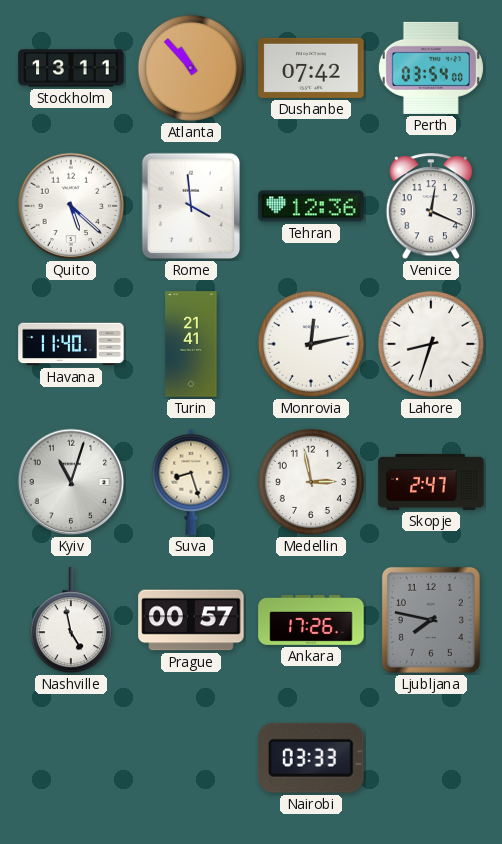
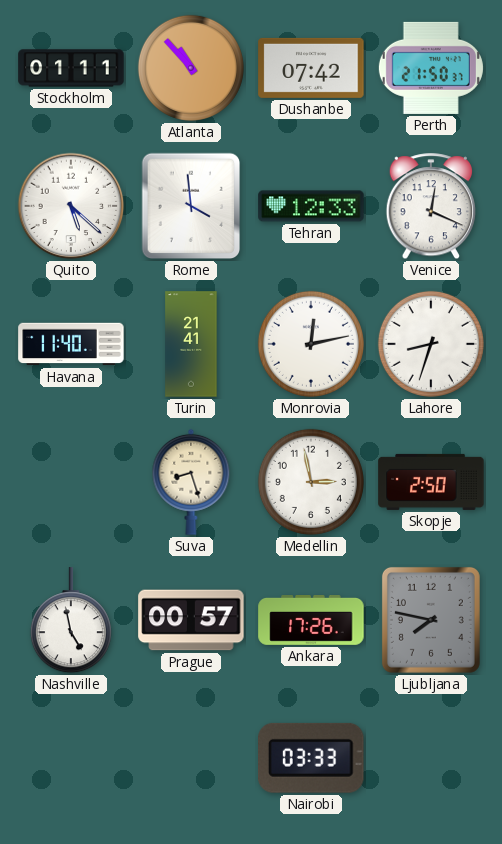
Stockholm: 13:11 -> 01:11 (71, 68)
Perth: 03:54 -> 21:50 (431, 68)
Tehran: 12:36 -> 12:33 (311, 206)
Kyiv: 11:03 -> none (71, 482)
Skopje: 2:47 -> 2:50 (431, 482)
